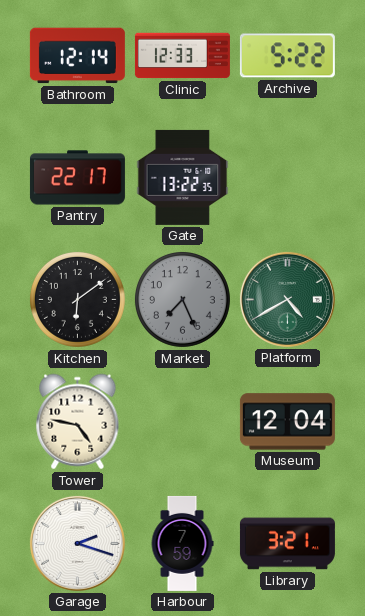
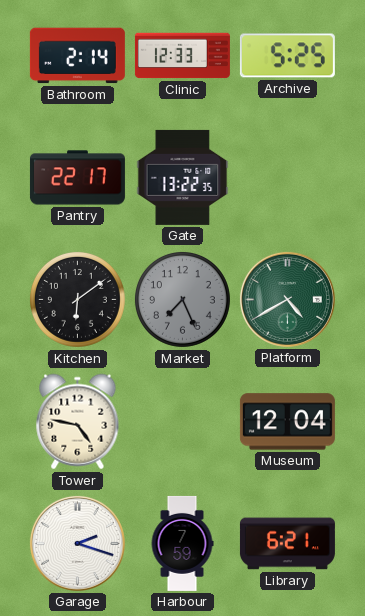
Bathroom: 12:14 -> 2:14 (77, 56)
Archive: 5:22 -> 5:25 (287, 56)
Library: 3:21 -> 6:21 (287, 544)
